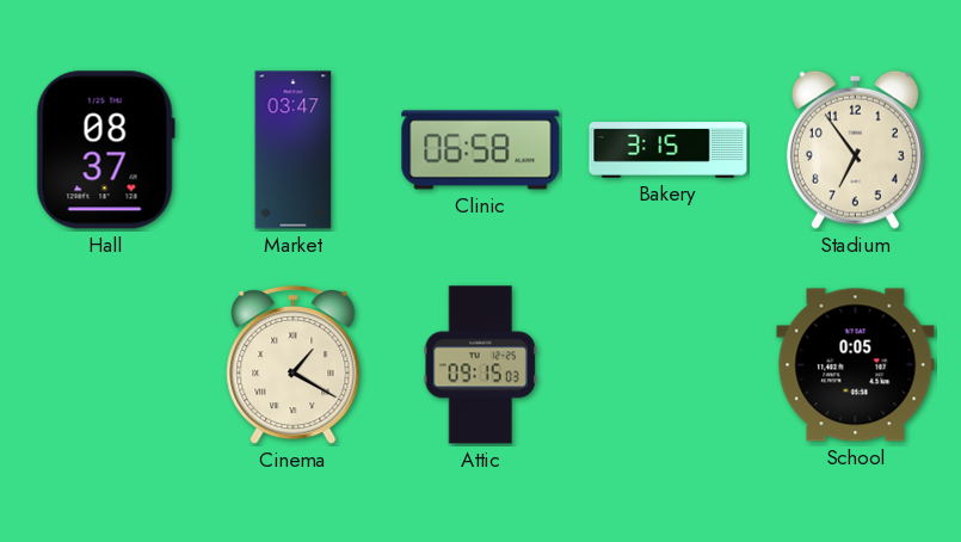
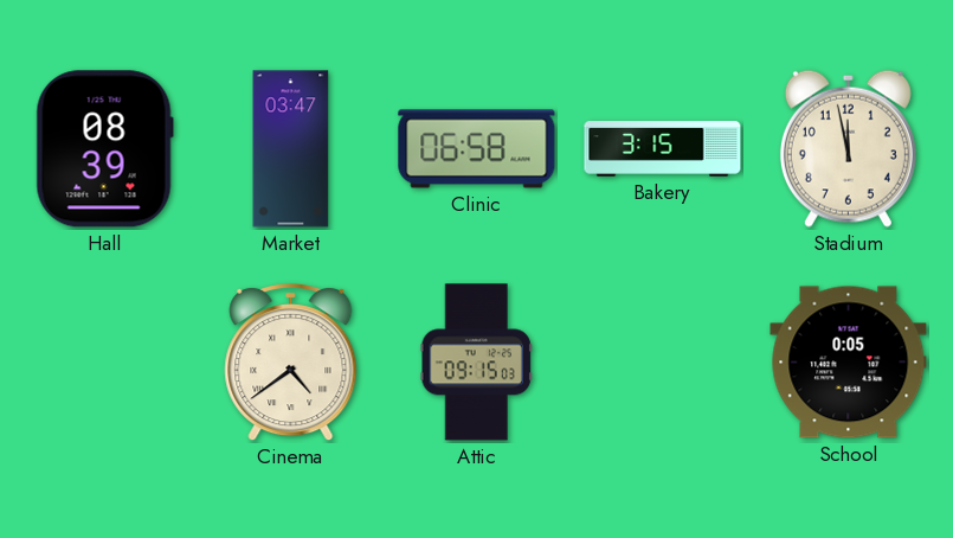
Hall: 08:37 -> 08:39 (104, 149)
Stadium: 6:54 -> 11:58 (848, 148)
Cinema: 1:20 -> 4:39 (291, 363)
